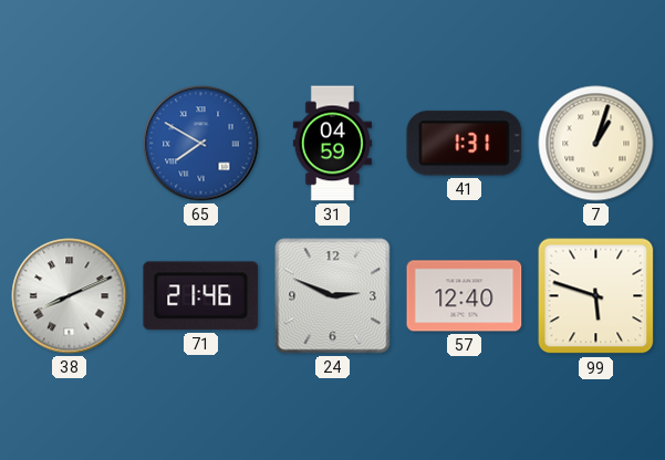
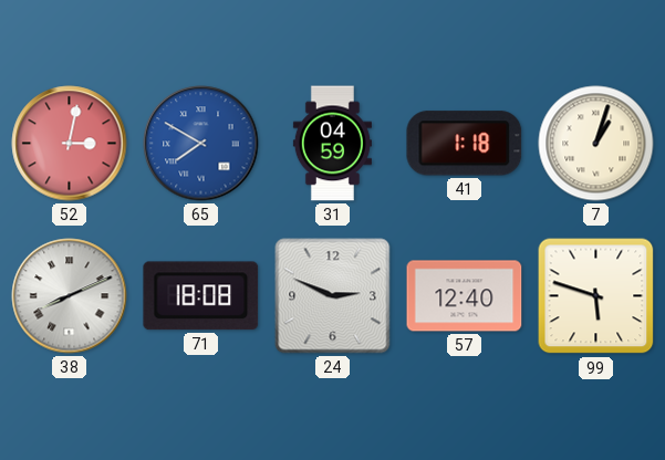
52: none -> 3:02 (70, 144)
41: 1:31 -> 1:18 (465, 144)
71: 21:46 -> 18:08 (201, 296)
